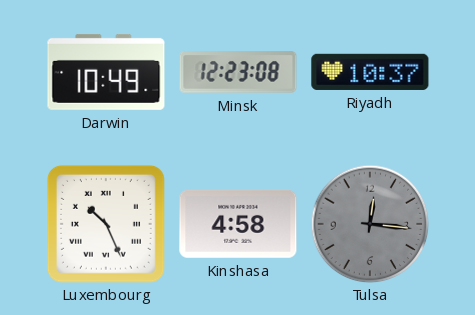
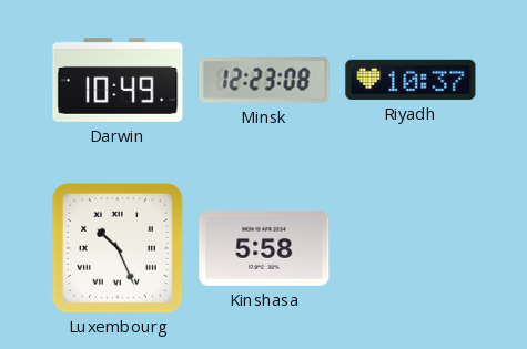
Kinshasa: 4:58 -> 5:58 (264, 248)
Tulsa: 12:16 -> none (370, 224)
